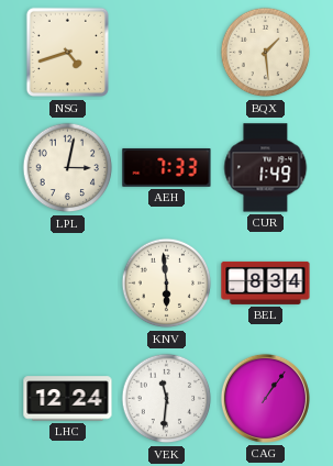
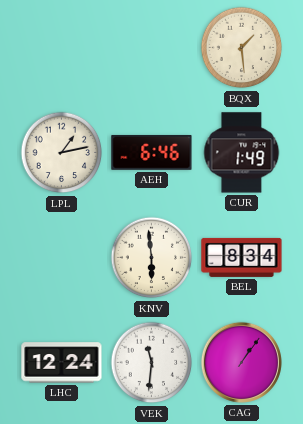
NSG: 4:42 -> none (67, 53)
LPL: 3:02 -> 1:13 (62, 153)
AEH: 7:33 -> 6:46 (152, 152)
